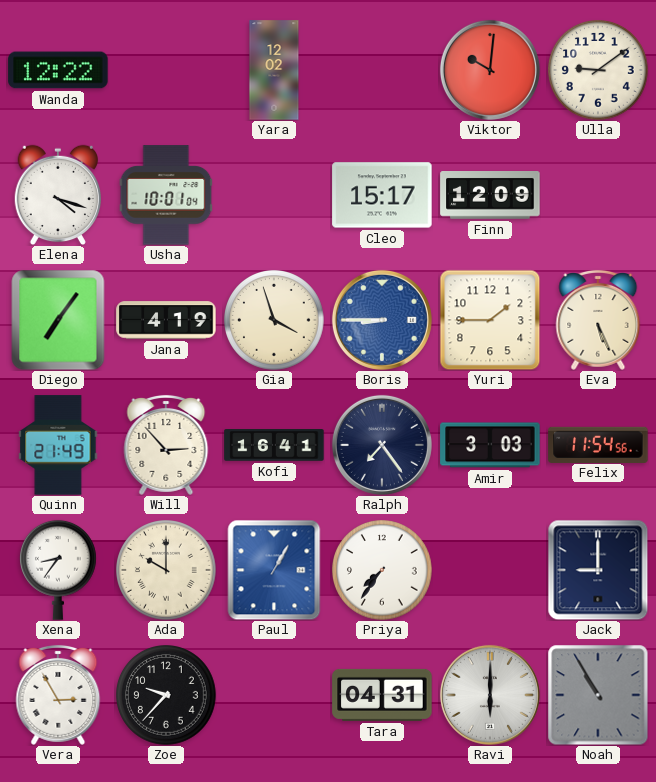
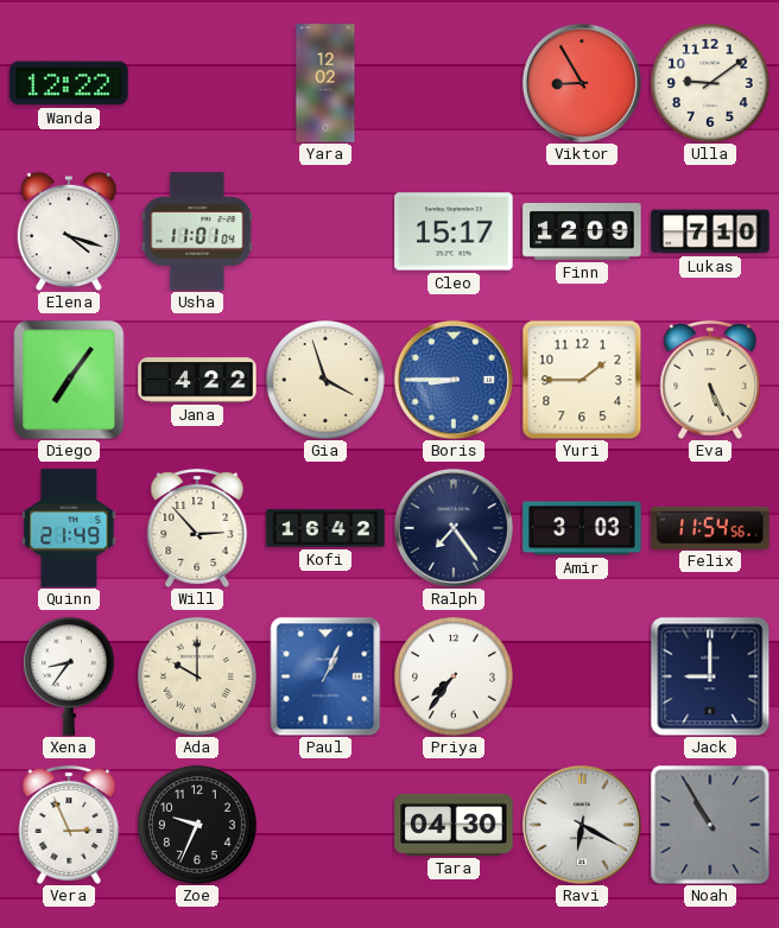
Viktor: 10:01 -> 8:55 (582, 83)
Usha: 10:01 -> 11:01 (197, 231)
Lukas: none -> 7:10 (710, 231)
Jana: 4:19 -> 4:22 (197, 380)
Kofi: 16:41 -> 16:42 (325, 528)
Paul: 1:05 -> 1:04 (325, 676)
Vera: 2:55 -> 2:56 (69, 825)
Zoe: 9:37 -> 9:34 (198, 826)
Tara: 04:31 -> 04:30 (454, 825)
Ravi: 6:00 -> 6:20 (582, 825)
